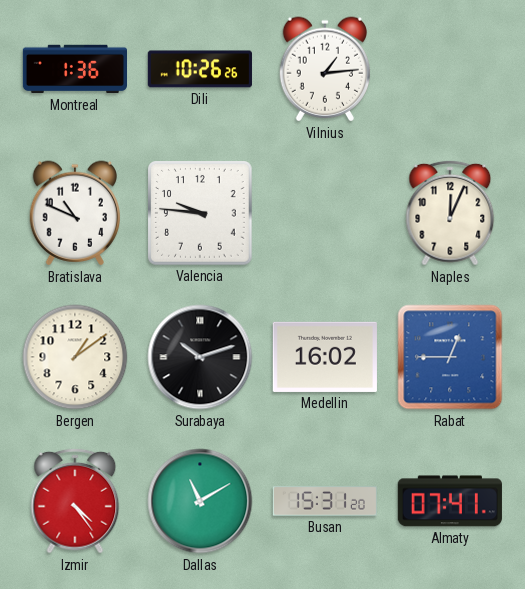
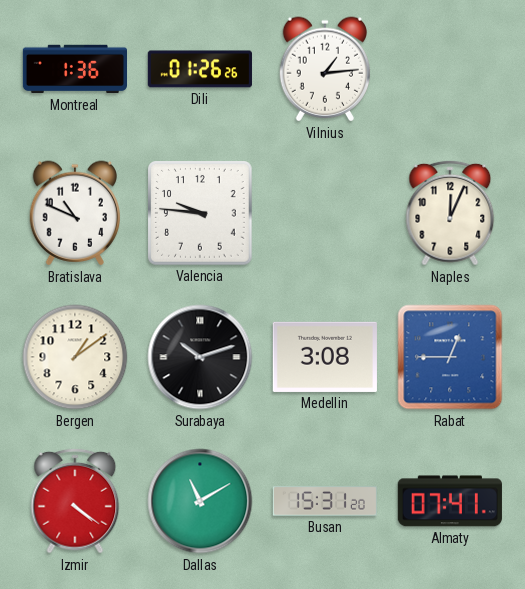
Dili: 10:26 -> 01:26 (200, 69)
Medellin: 16:02 -> 3:08 (325, 357)
Izmir: 4:24 -> 4:21 (75, 501)
